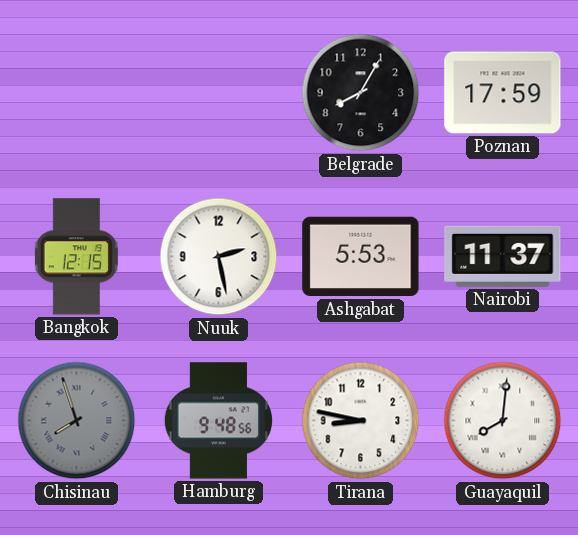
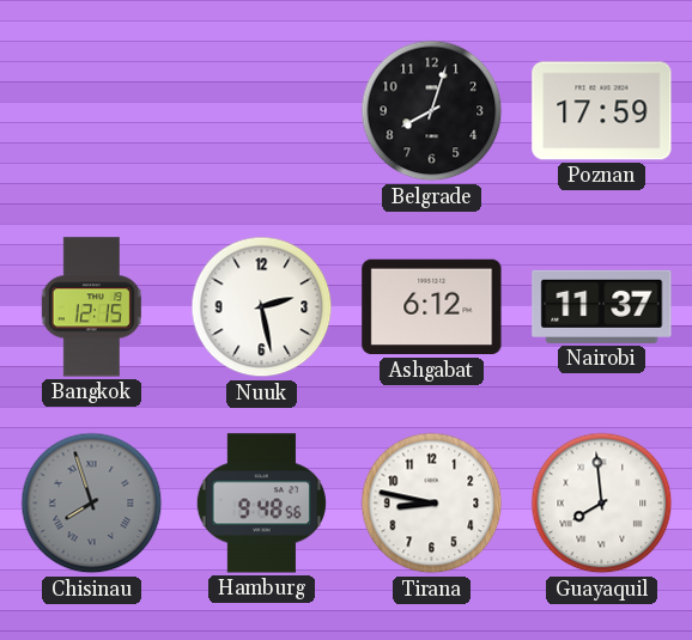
Belgrade: 8:05 -> 8:03 (432, 111)
Ashgabat: 5:53 -> 6:12 (432, 307)
Guayaquil: 8:01 -> 7:59 (602, 504)
